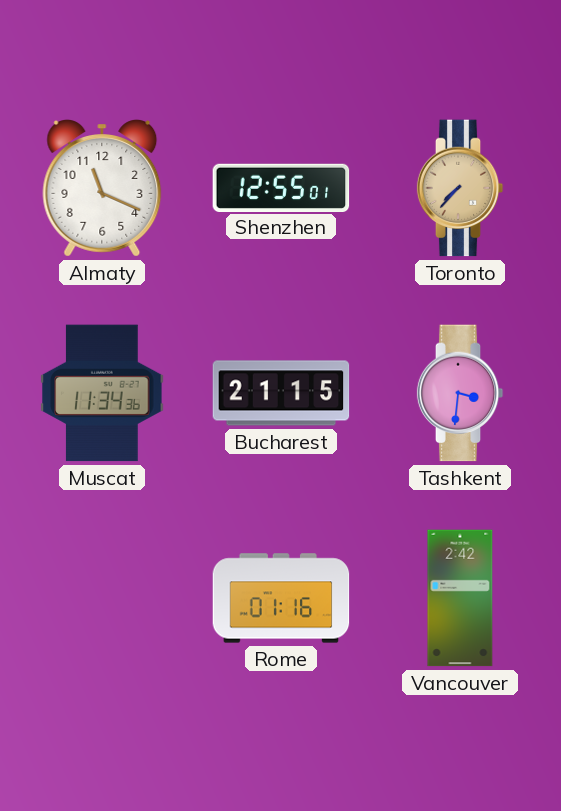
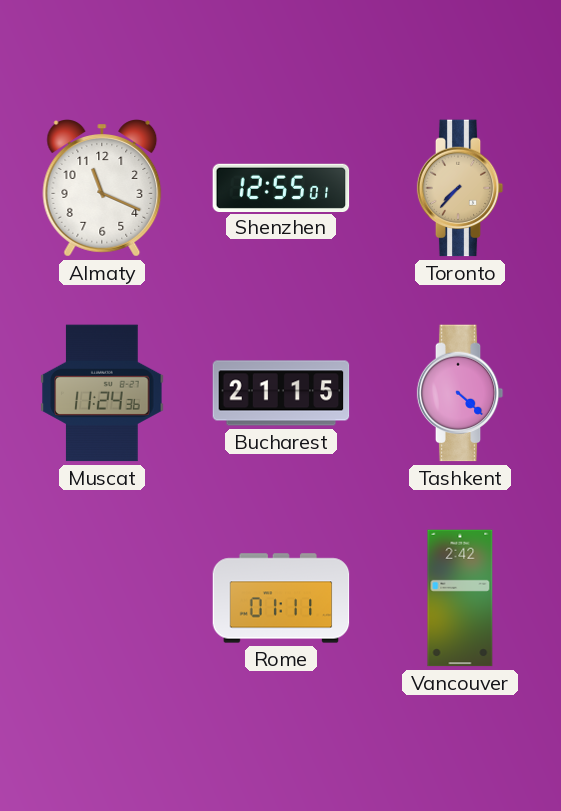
Muscat: 11:34 -> 11:24 (102, 393)
Tashkent: 3:31 -> 4:22 (460, 393)
Rome: 01:16 -> 01:11 (281, 598)
